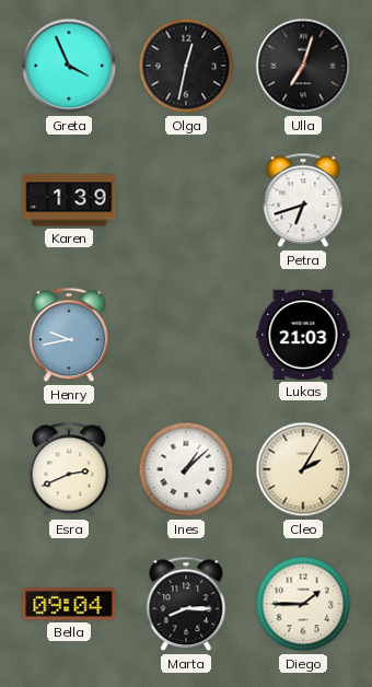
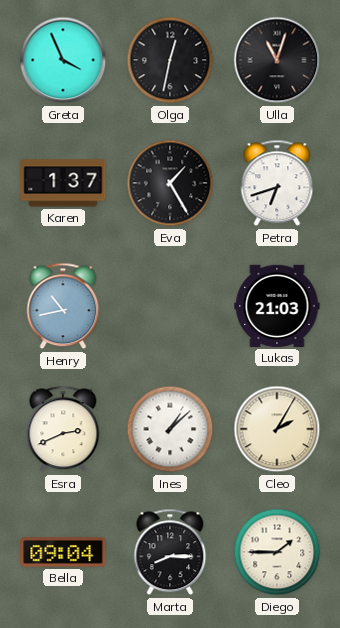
Ulla: 7:03 -> 11:03 (277, 60)
Karen: 1:39 -> 1:37 (63, 183)
Eva: none -> 1:25 (170, 183)
Henry: 9:43 -> 10:43 (63, 306)
